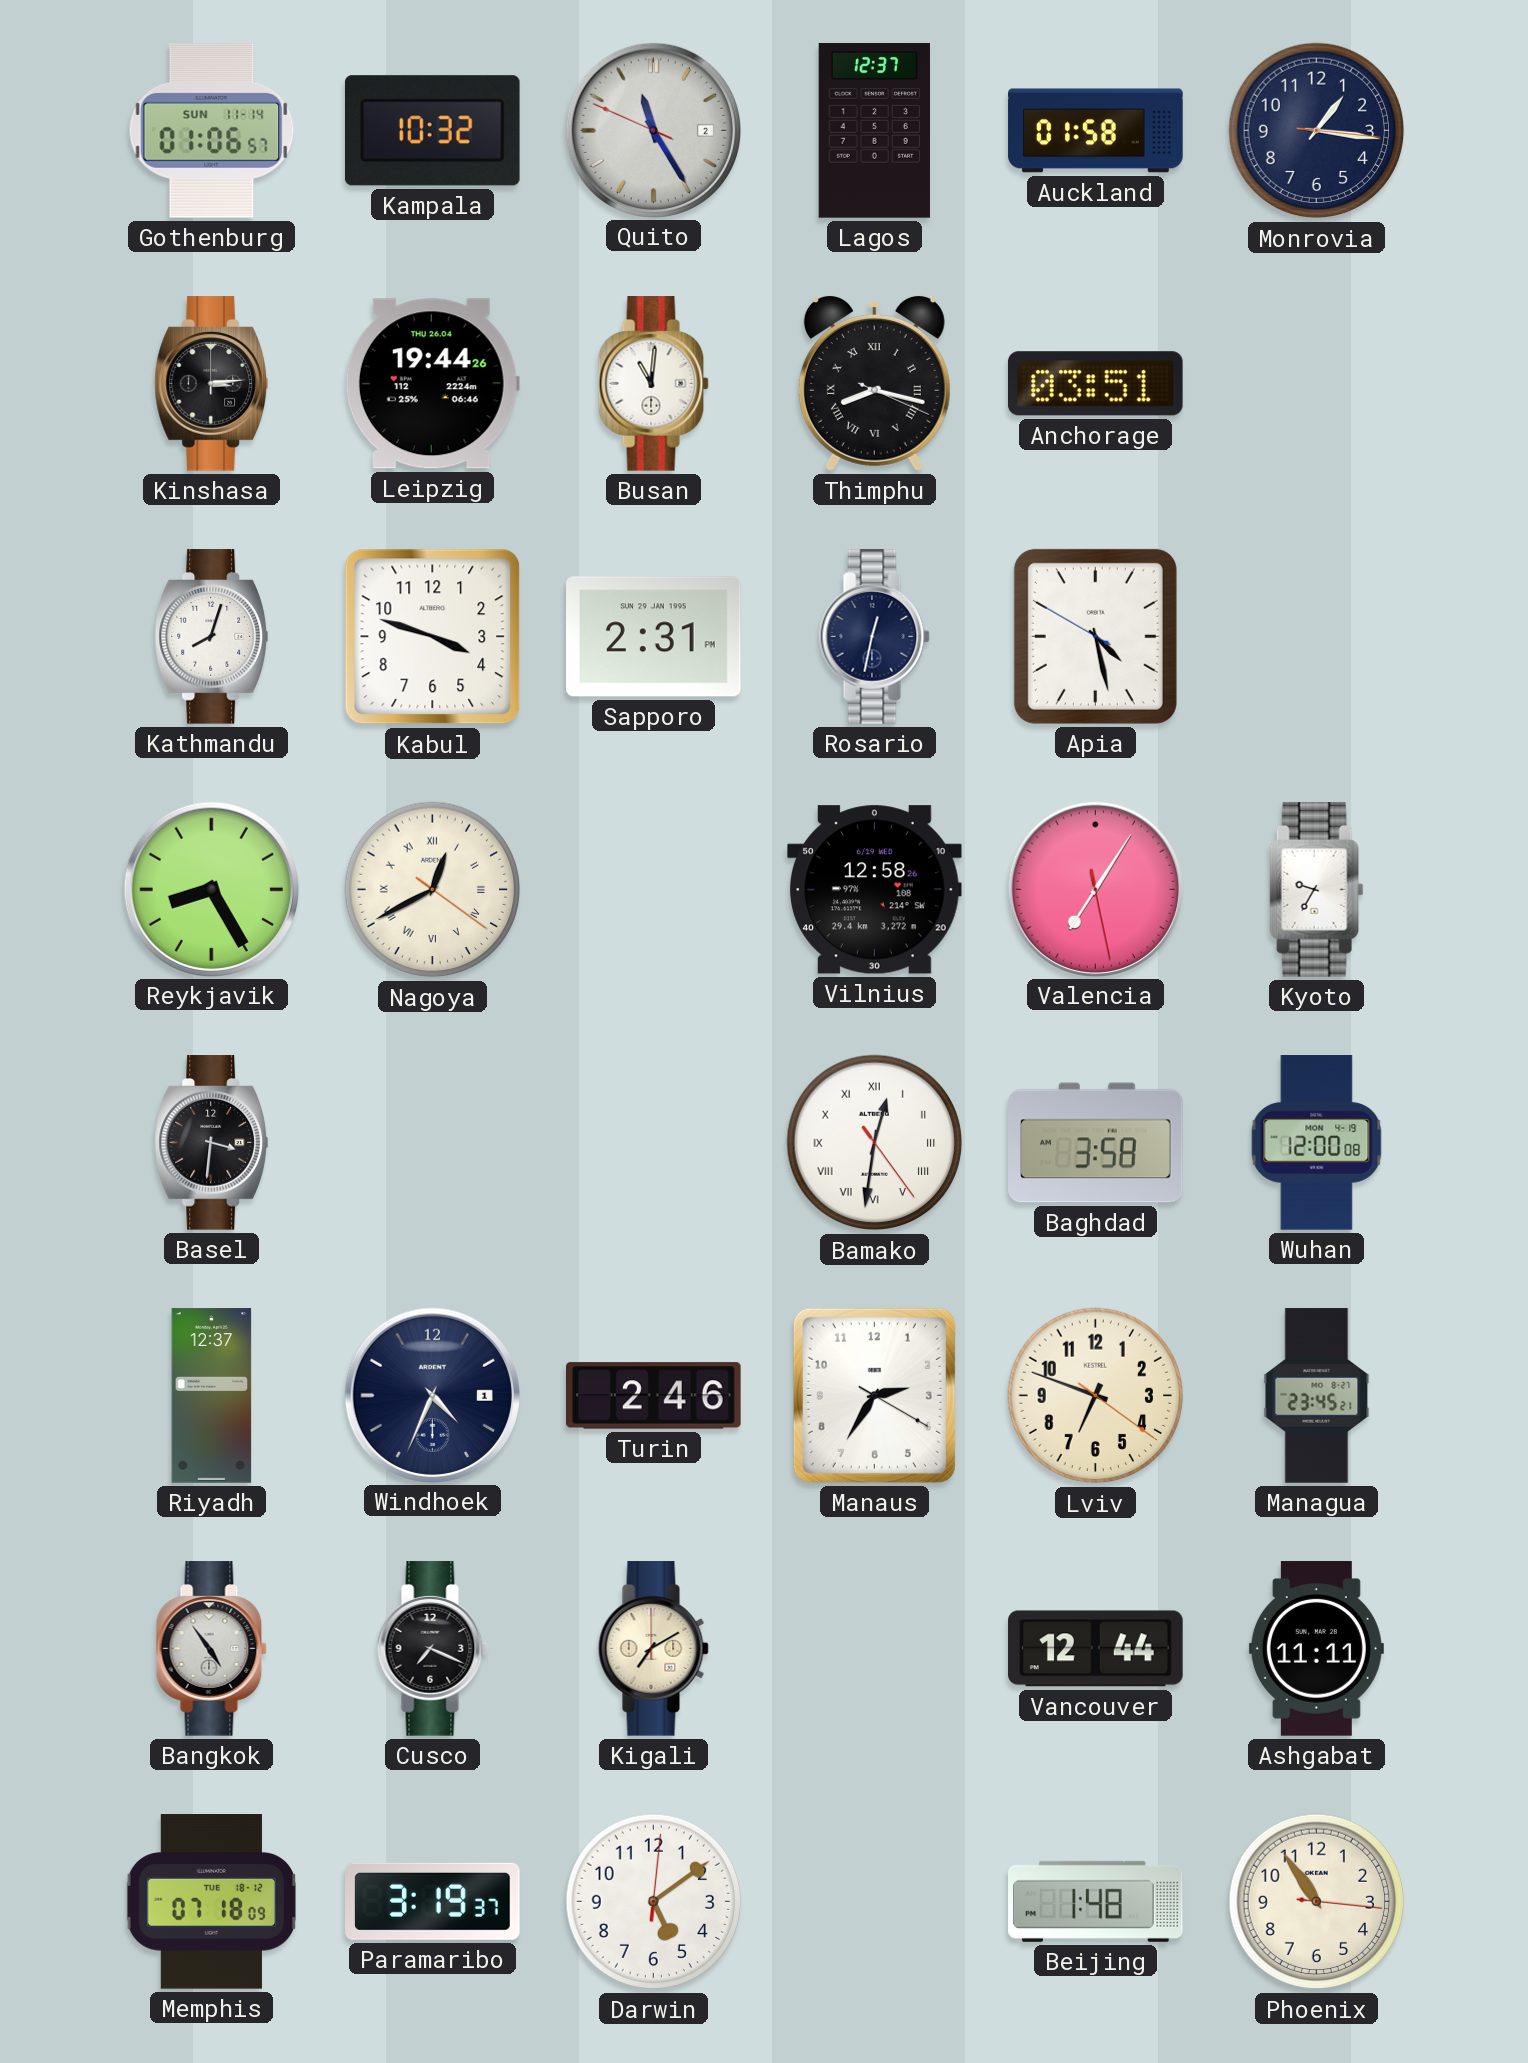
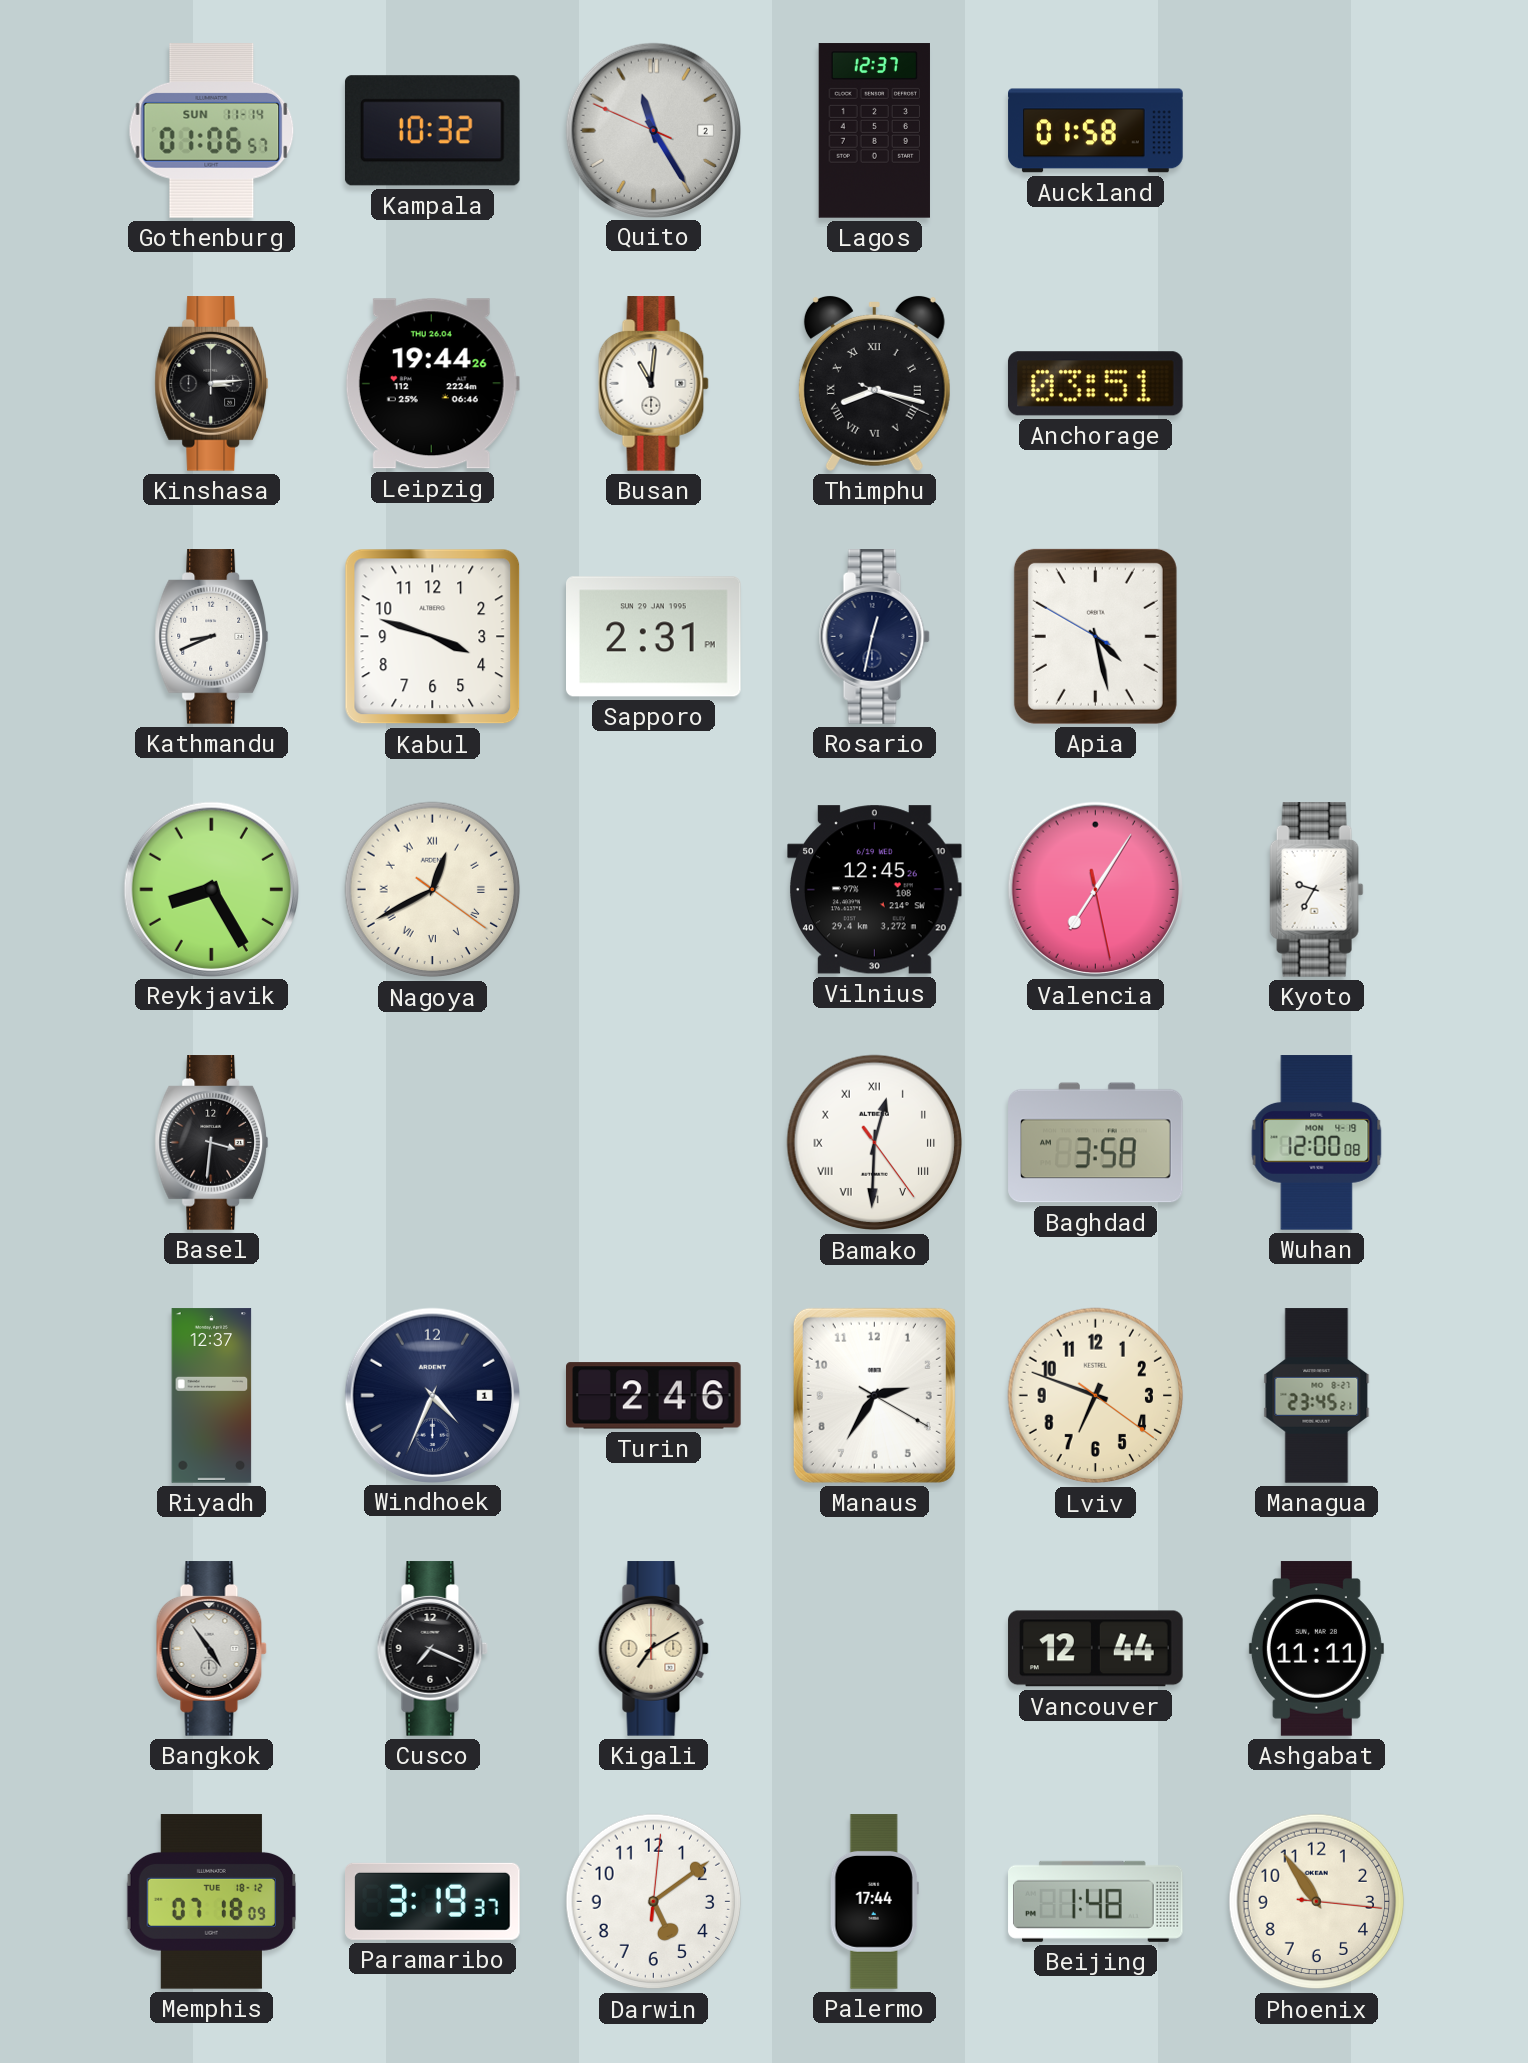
Monrovia: 1:16 -> none (1317, 131)
Kathmandu: 8:03 -> 8:41 (212, 637)
Vilnius: 12:58 -> 12:45 (875, 890)
Bamako: 12:31 -> 12:30 (875, 1143)
Palermo: none -> 17:44 (874, 1902)
